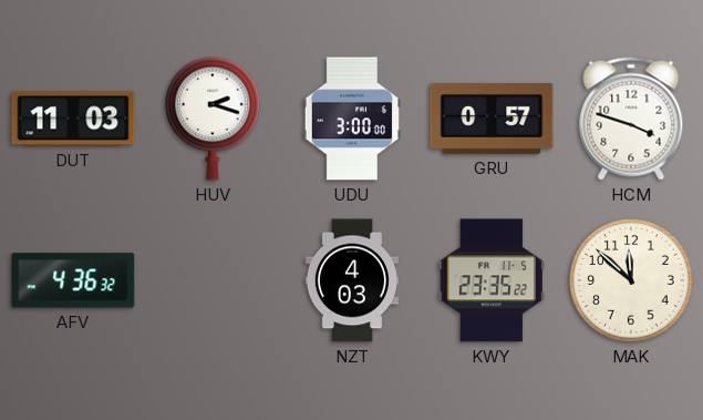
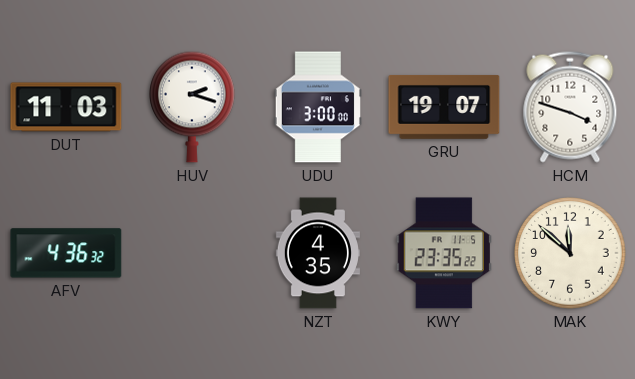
GRU: 0:57 -> 19:07 (444, 107)
NZT: 4:03 -> 4:35 (318, 253)
